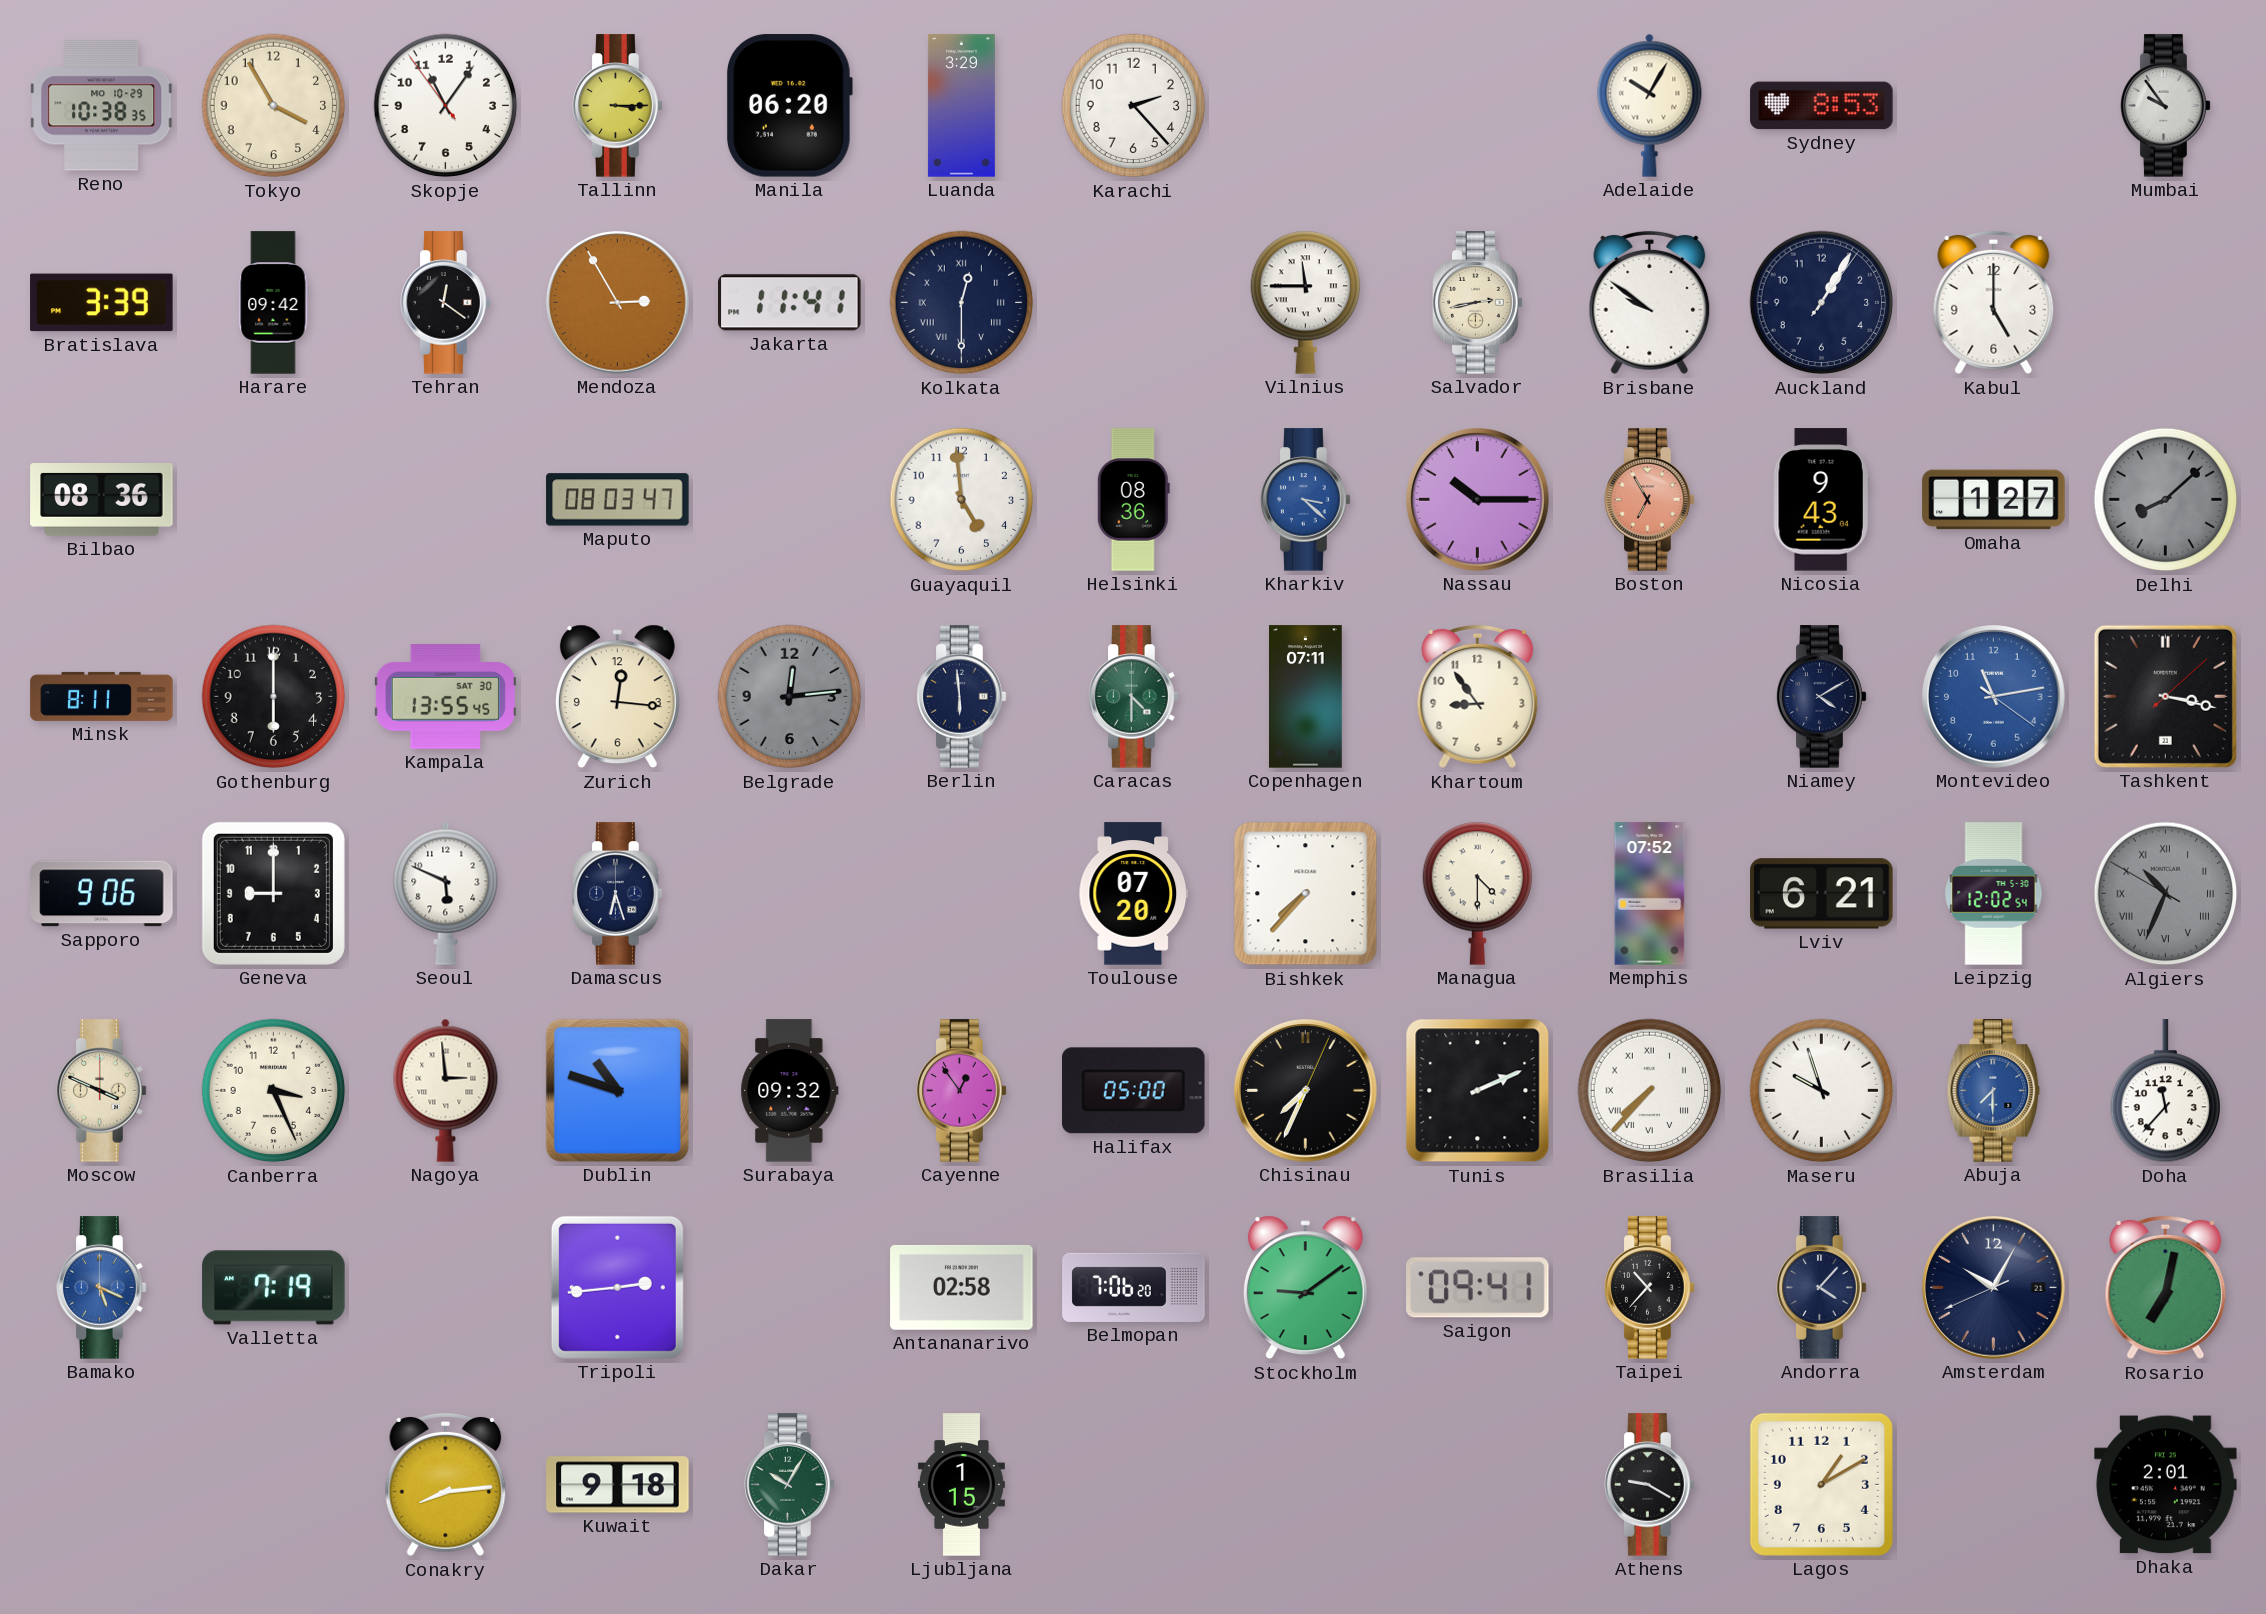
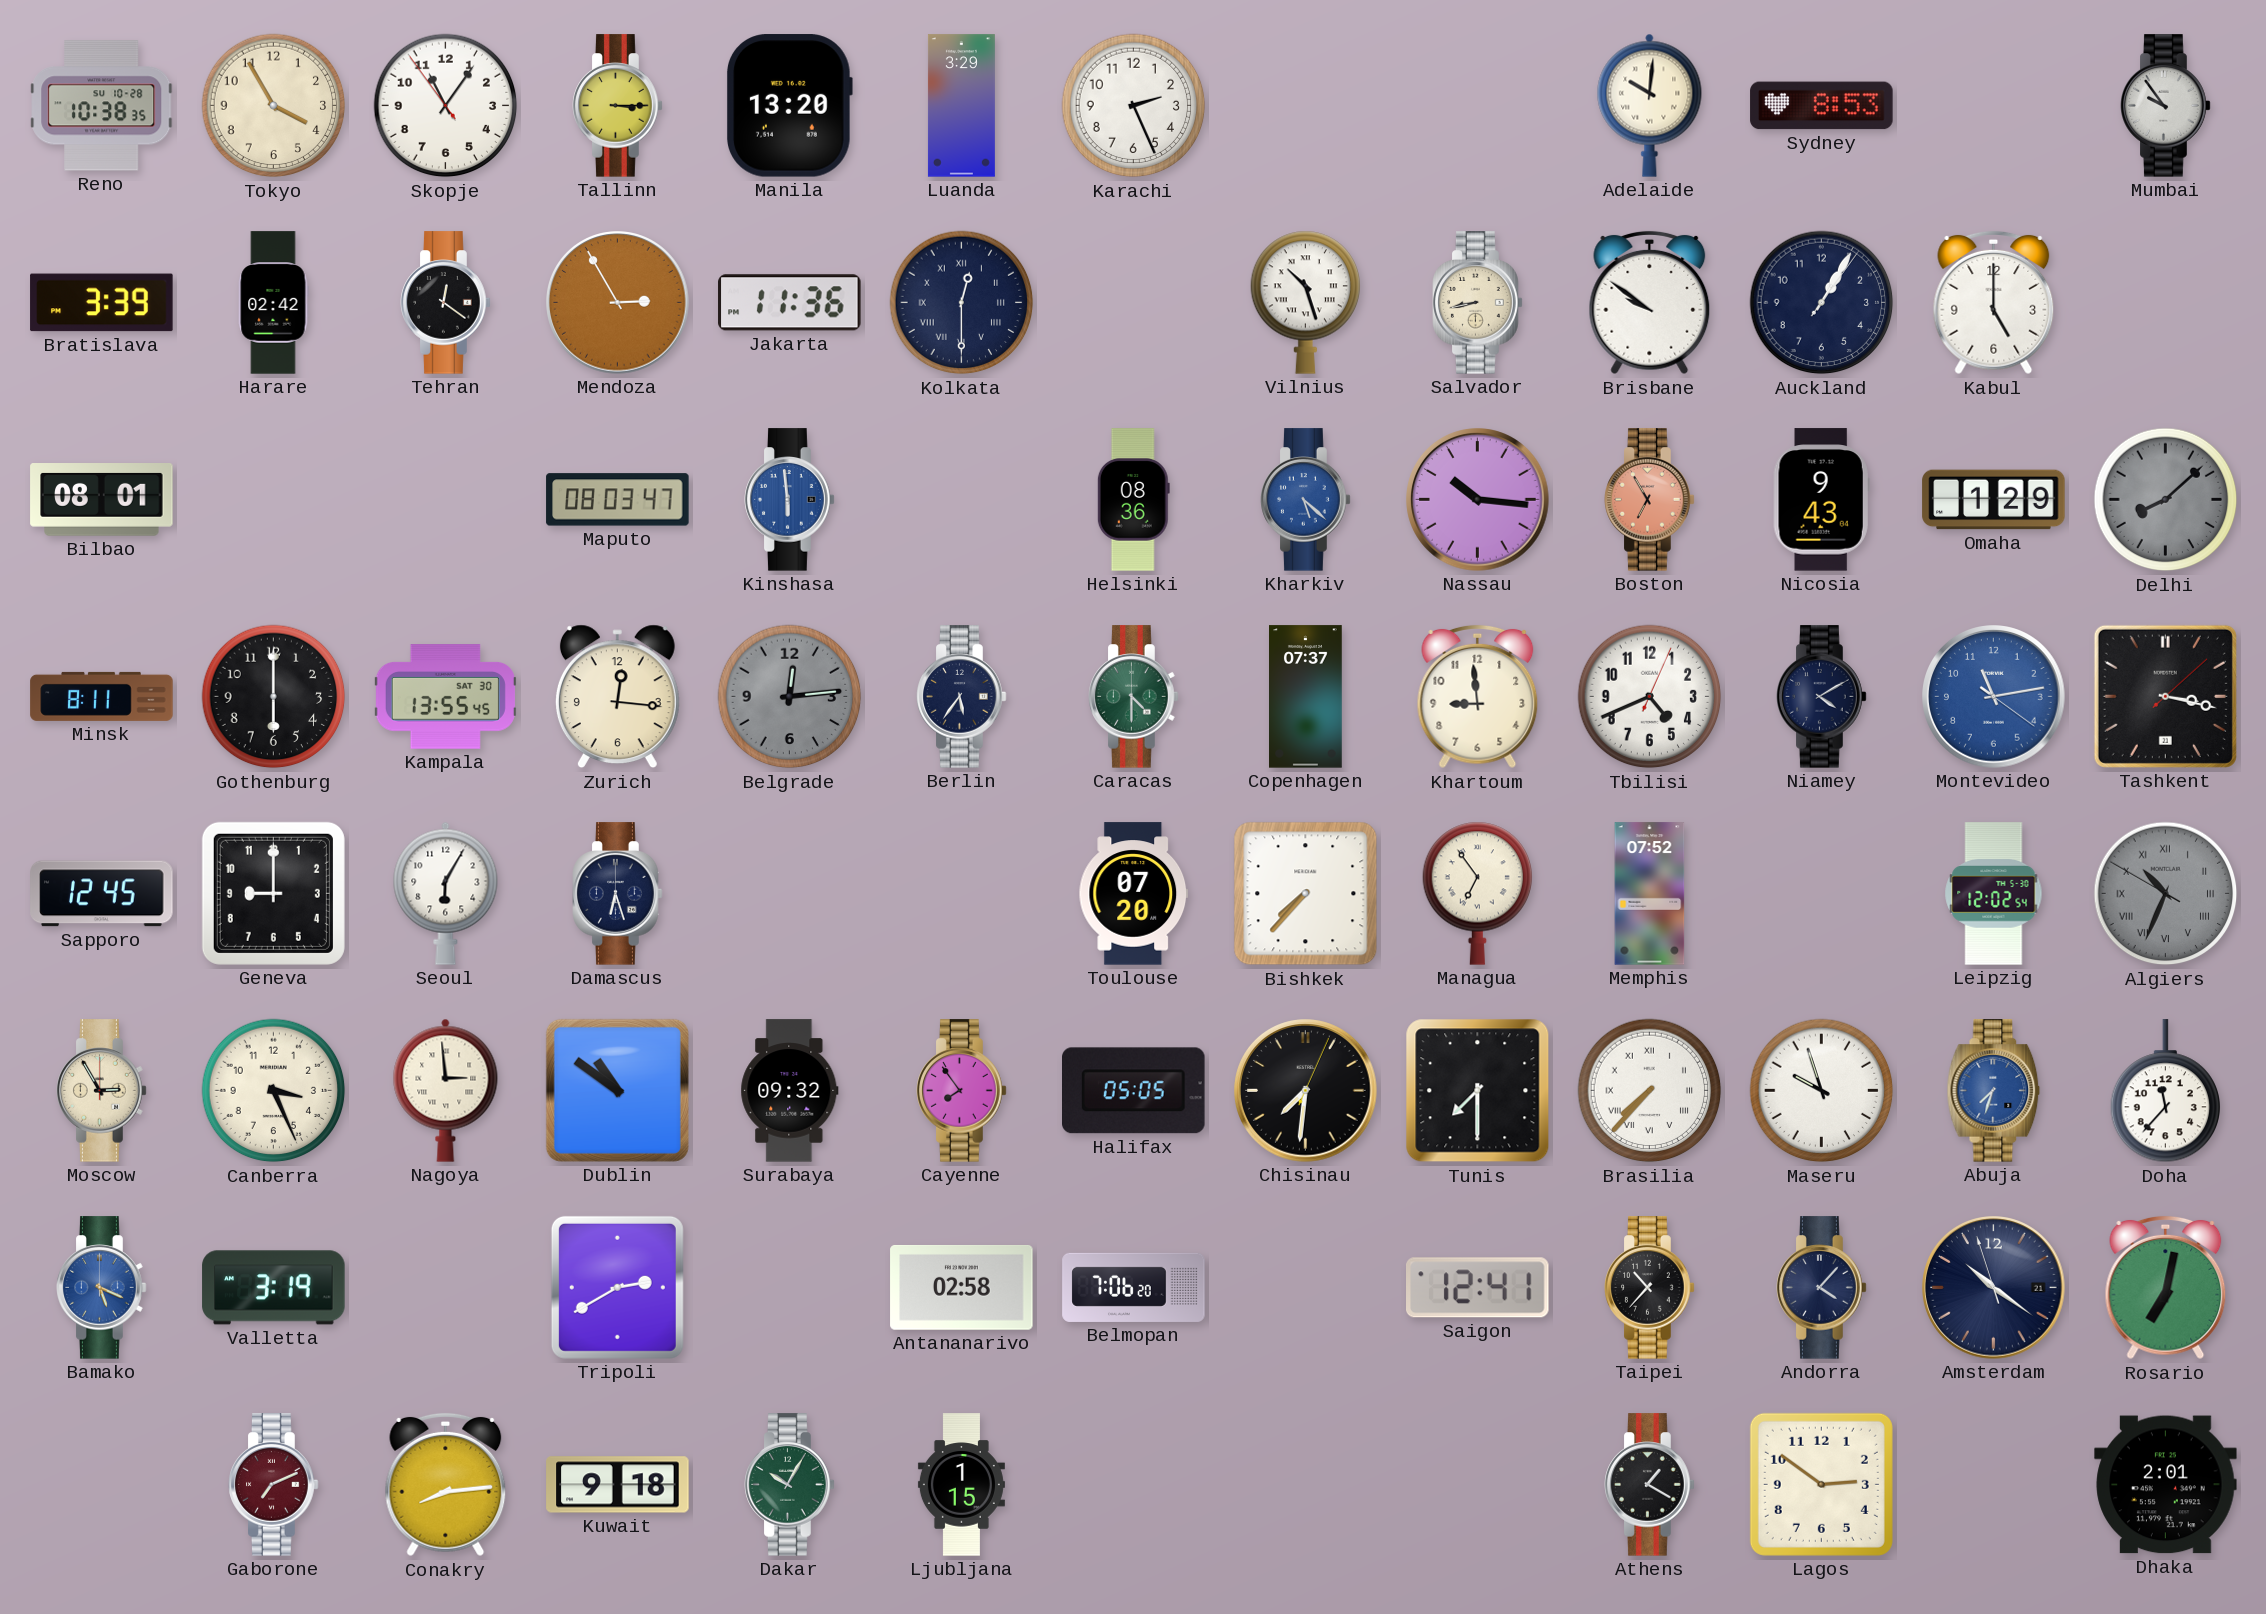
Reno date: MO 10-29 -> SU 10-28 (102, 106)
Manila: 06:20 -> 13:20 (790, 106)
Karachi: 2:23 -> 2:26 (1134, 106)
Adelaide: 10:05 -> 10:01 (1650, 105)
Harare: 09:42 -> 02:42 (273, 303)
Jakarta: 11:41 -> 11:36 (790, 303)
Vilnius: 11:45 -> 10:27 (1305, 302)
Salvador: 2:43 -> 8:43 (1478, 303)
Bilbao: 08:36 -> 08:01 (102, 500)
Kinshasa: none -> 5:59 (790, 500)
Guayaquil: 4:59 -> none (962, 500)
Kharkiv: 3:22 -> 5:22 (1306, 500)
Nassau: 10:15 -> 10:16 (1478, 500)
Omaha: 1:27 -> 1:29 (1994, 500)
Berlin: 5:59 -> 5:36 (962, 697)
Copenhagen: 07:11 -> 07:37 (1306, 697)
Khartoum: 8:54 -> 8:59 (1478, 697)
Tbilisi: none -> 4:41 (1650, 697)
Sapporo: 9:06 -> 12:45 (102, 894)
Seoul: 5:49 -> 6:05 (446, 893)
Managua: 4:30 -> 6:54 (1477, 893)
Lviv: 6:21 -> none (1822, 894)
Moscow: 3:49 -> 2:55 (102, 1091)
Dublin: 10:48 -> 10:51 (617, 1090)
Cayenne: 12:54 -> 7:54 (962, 1091)
Halifax: 05:00 -> 05:05 (1134, 1091)
Chisinau: 7:34 -> 7:31 (1306, 1091)
Tunis: 2:11 -> 7:30 (1478, 1091)
Abuja: 7:30 -> 7:33 (1994, 1091)
Valletta: 7:19 -> 3:19 (274, 1288)
Tripoli: 2:44 -> 2:40 (617, 1287)
Stockholm: 9:09 -> none (1305, 1288)
Saigon: 09:41 -> 12:41 (1478, 1288)
Amsterdam: 10:04 -> 10:20 (1994, 1288)
Gaborone: none -> 7:11 (274, 1485)
Athens: 9:20 -> 1:20 (1650, 1485)
Lagos: 1:10 -> 2:51 (1821, 1484)
